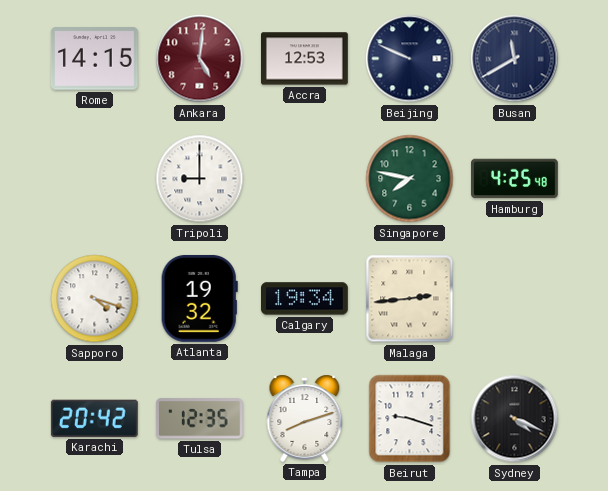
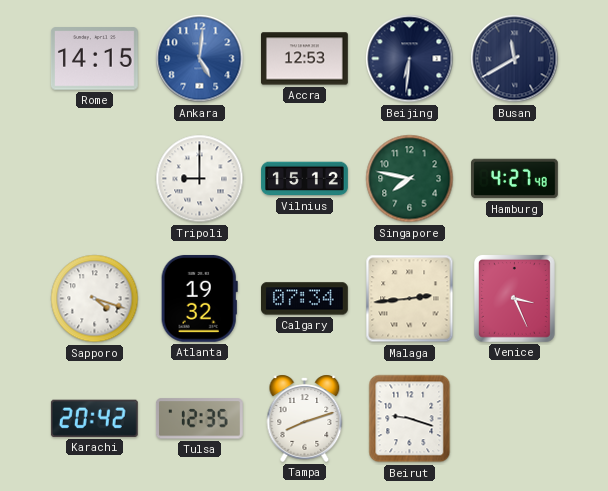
Ankara dial: burgundy -> blue (200, 59)
Beijing: 9:49 -> 6:31 (410, 59)
Vilnius: none -> 15:12 (305, 179)
Hamburg: 4:25 -> 4:27 (515, 179)
Calgary: 19:34 -> 07:34 (305, 299)
Venice: none -> 3:26 (514, 298)
Sydney: 4:19 -> none (515, 419)
